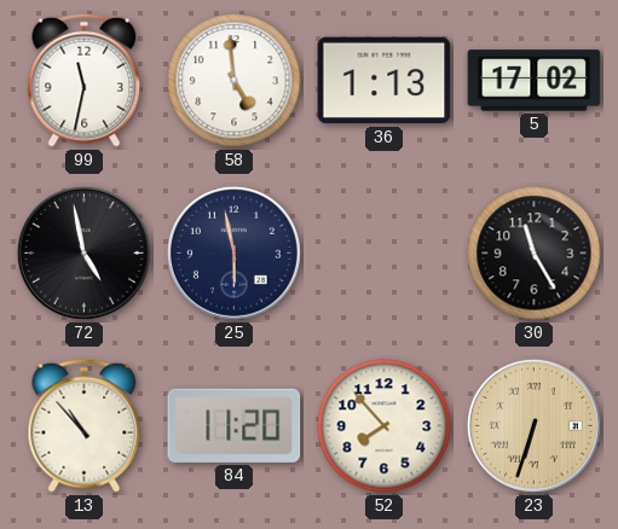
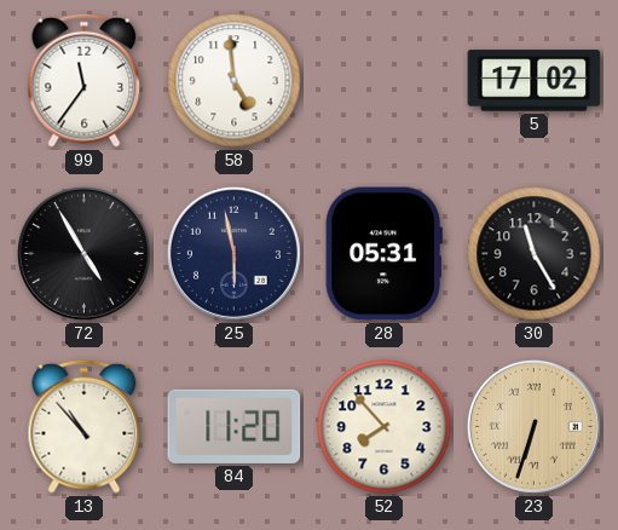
99: 11:32 -> 11:36 (85, 80)
36: 1:13 -> none (385, 81)
72: 4:58 -> 4:55 (83, 253)
28: none -> 05:31 (383, 254)
